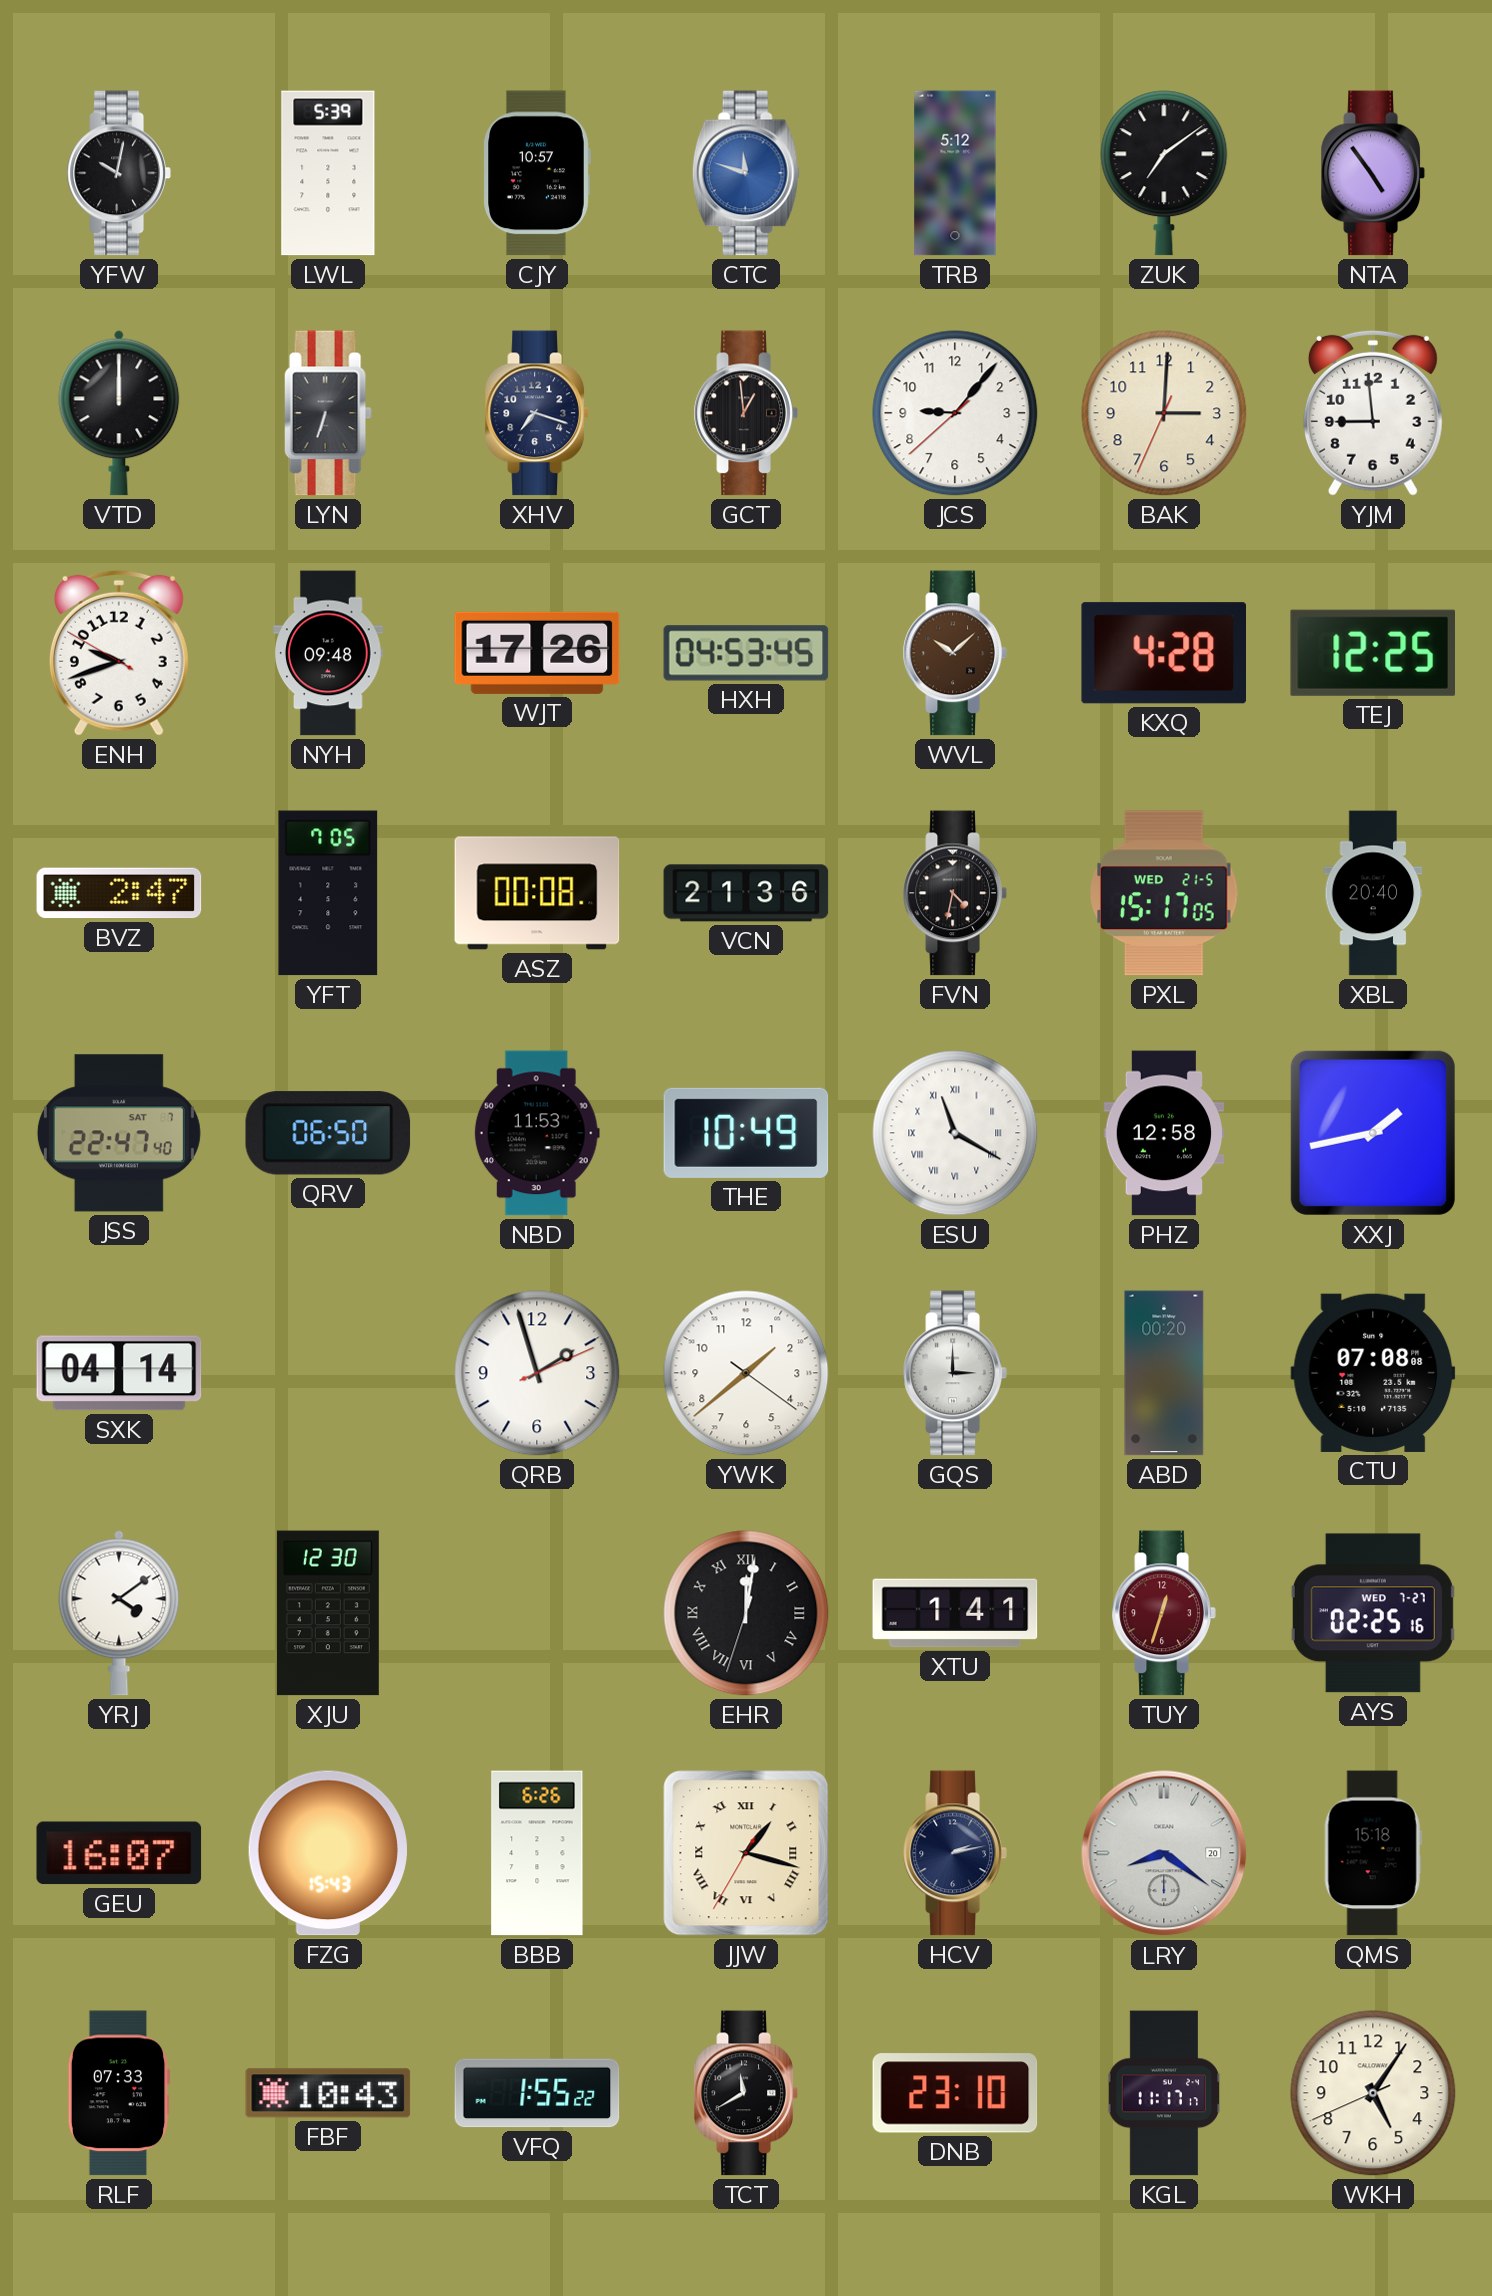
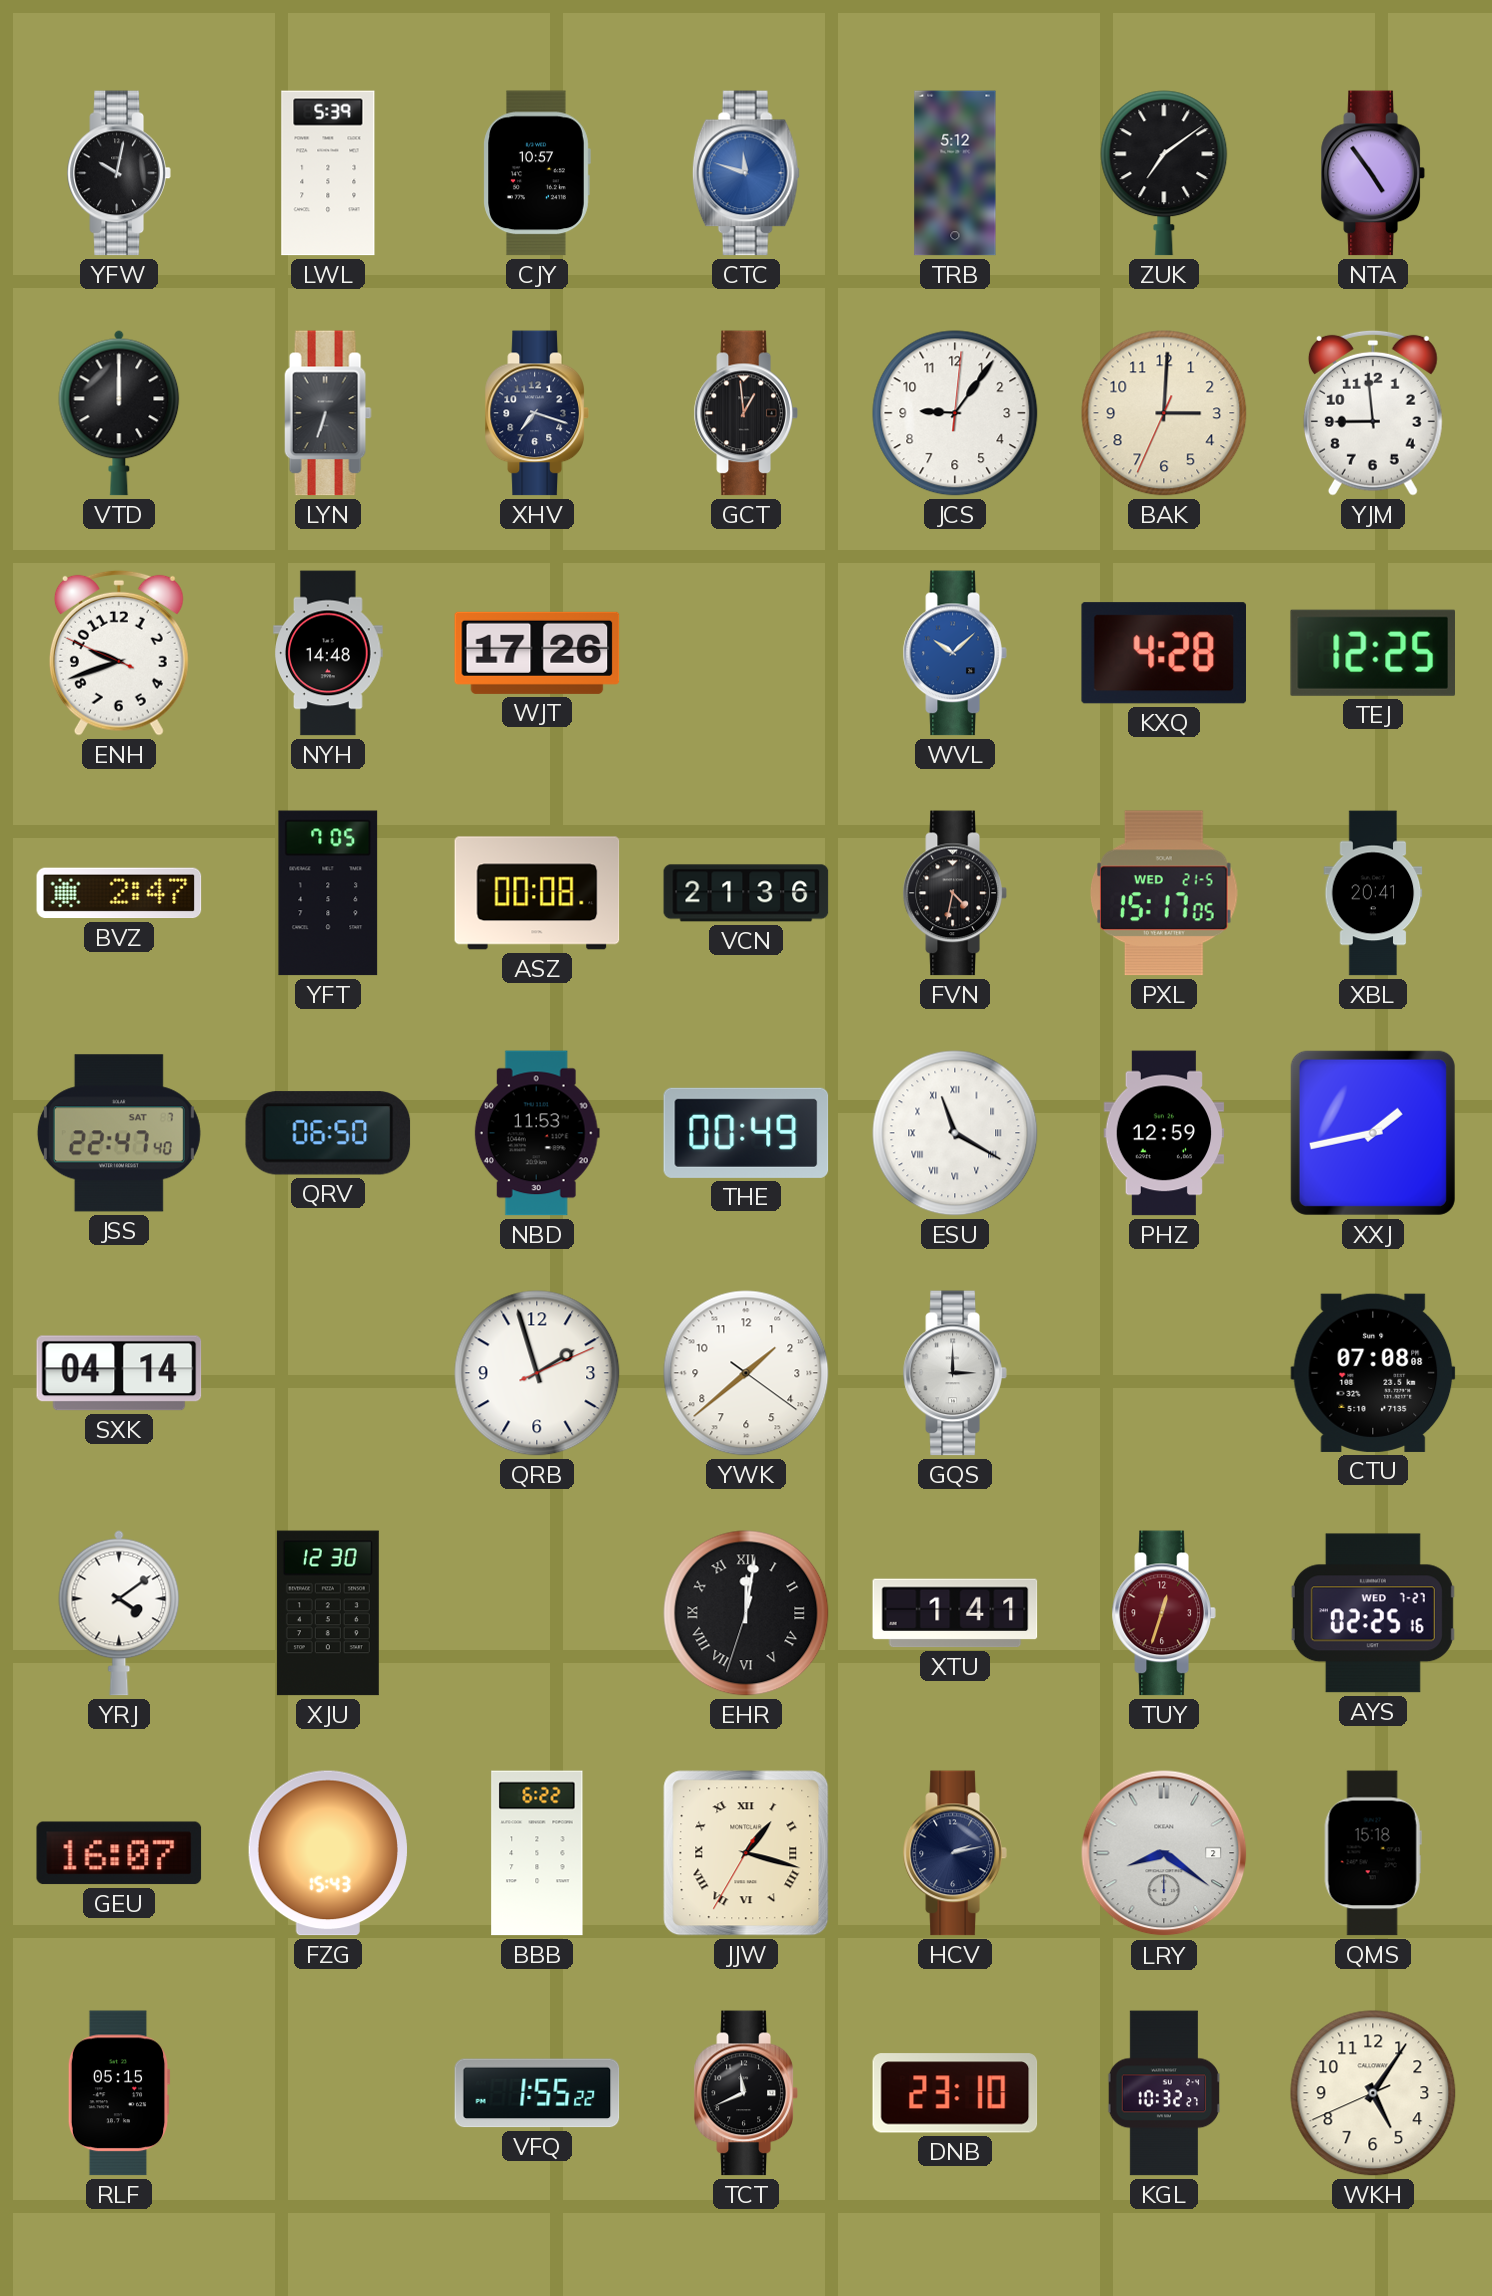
JCS: 9:06:38 -> 9:06:01 (955, 413)
ENH: 9:41:50 -> 9:41:49 (119, 653)
NYH: 09:48 -> 14:48 (329, 653)
HXH: 04:53 -> none (746, 653)
WVL dial: brown -> blue (955, 653)
XBL: 20:40 -> 20:41 (1373, 893)
THE: 10:49 -> 00:49 (746, 1133)
PHZ: 12:58 -> 12:59 (1164, 1133)
ABD: 00:20 -> none (1164, 1373)
BBB: 6:26 -> 6:22 (537, 1853)
LRY date: 20 -> 2 (1164, 1853)
RLF: 07:33 -> 05:15 (119, 2093)
FBF: 10:43 -> none (328, 2093)
TCT: 11:40 -> 11:41 (746, 2093)
KGL: 11:17 -> 10:32 (1163, 2093)
